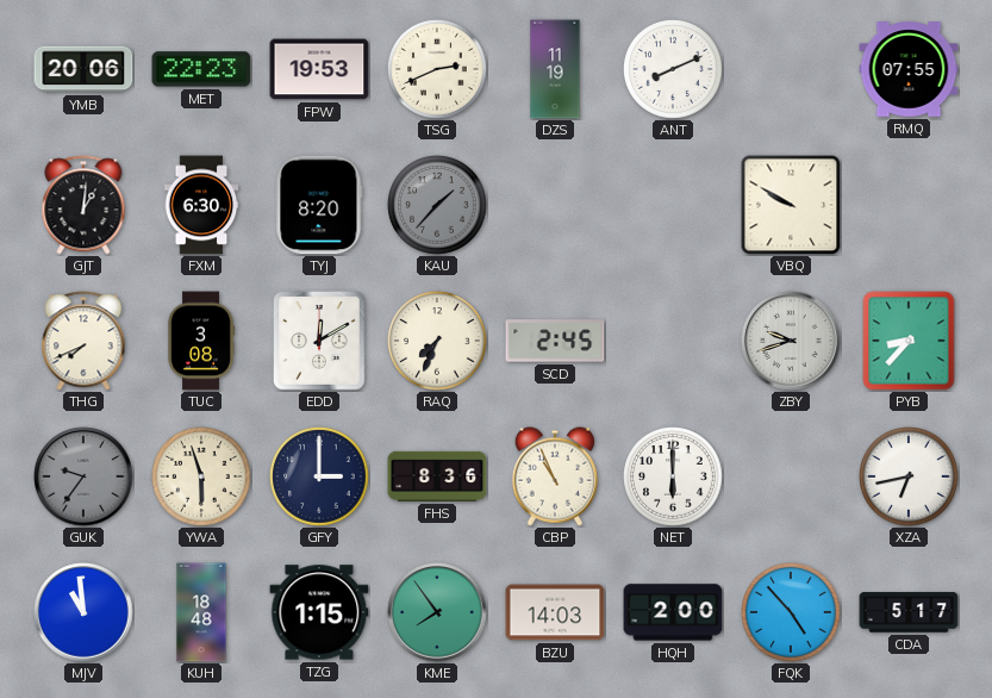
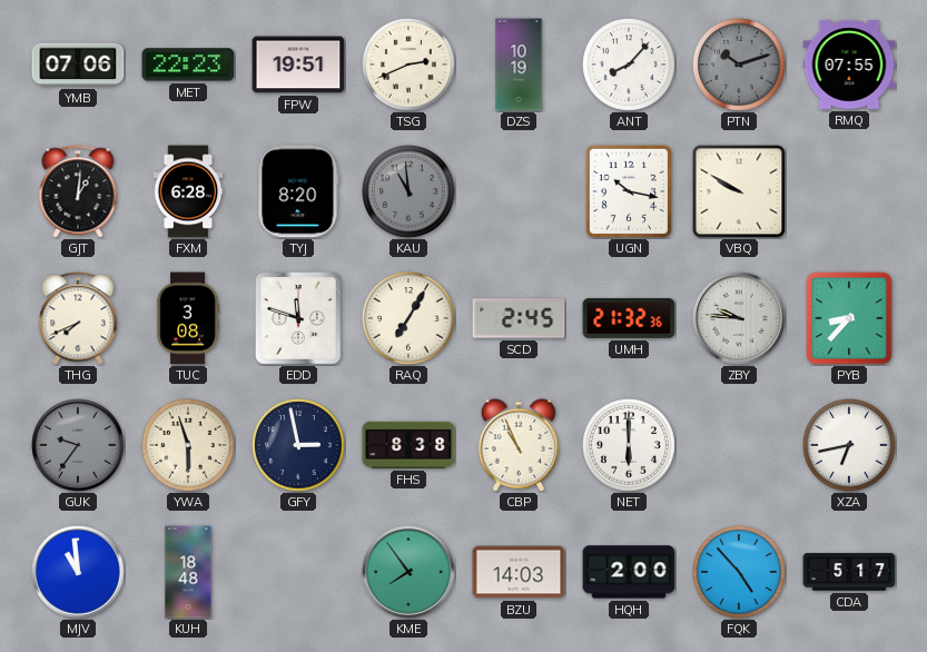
YMB: 20:06 -> 07:06 (78, 65)
FPW: 19:53 -> 19:51 (298, 65)
DZS: 11:19 -> 10:19 (519, 65)
ANT: 8:11 -> 8:07 (630, 66)
PTN: none -> 10:12 (740, 66)
FXM: 6:30 -> 6:28 (188, 191)
KAU: 1:37 -> 10:59 (410, 192)
UGN: none -> 10:17 (628, 190)
EDD: 12:10 -> 11:48 (299, 319)
RAQ: 7:34 -> 7:05 (410, 319)
UMH: none -> 21:32 (629, 318)
ZBY: 9:42 -> 9:46 (739, 318)
GFY: 3:00 -> 2:58 (299, 446)
FHS: 8:36 -> 8:38 (408, 445)
TZG: 1:15 -> none (319, 612)
